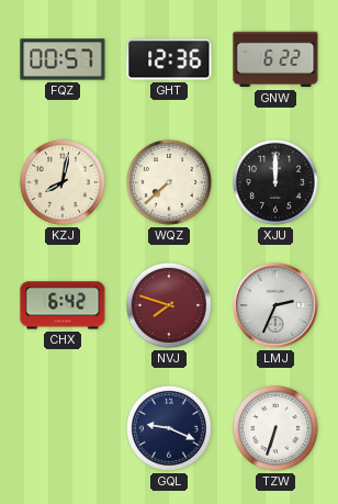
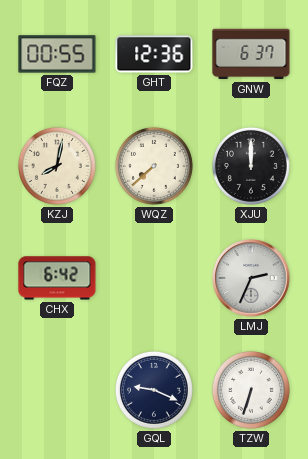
FQZ: 00:57 -> 00:55 (57, 54)
GNW: 6:22 -> 6:37 (251, 54)
NVJ: 7:48 -> none (169, 305)
